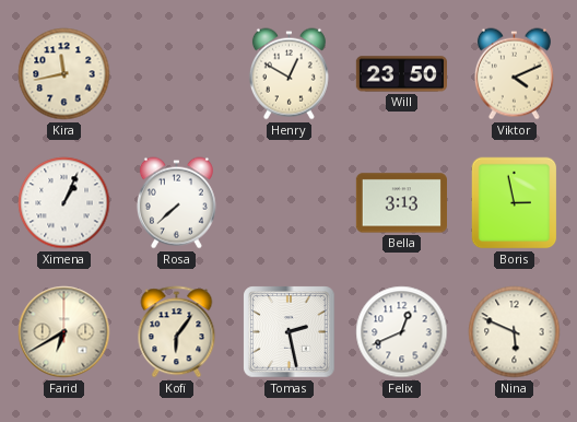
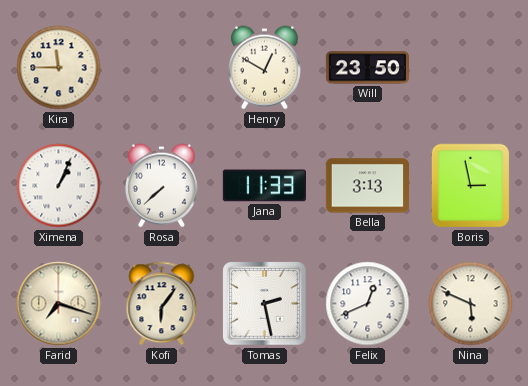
Kira: 11:43 -> 11:45 (59, 68)
Viktor: 4:11 -> none (514, 74)
Jana: none -> 11:33 (264, 186)
Farid: 6:40 -> 7:18 (59, 304)
